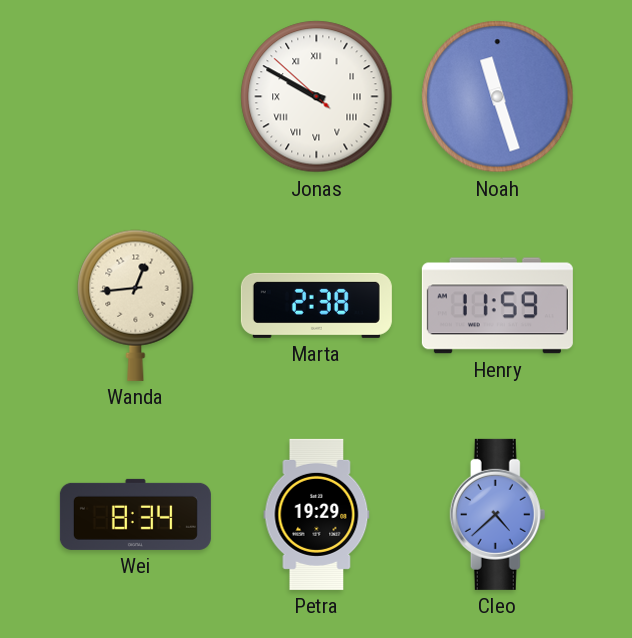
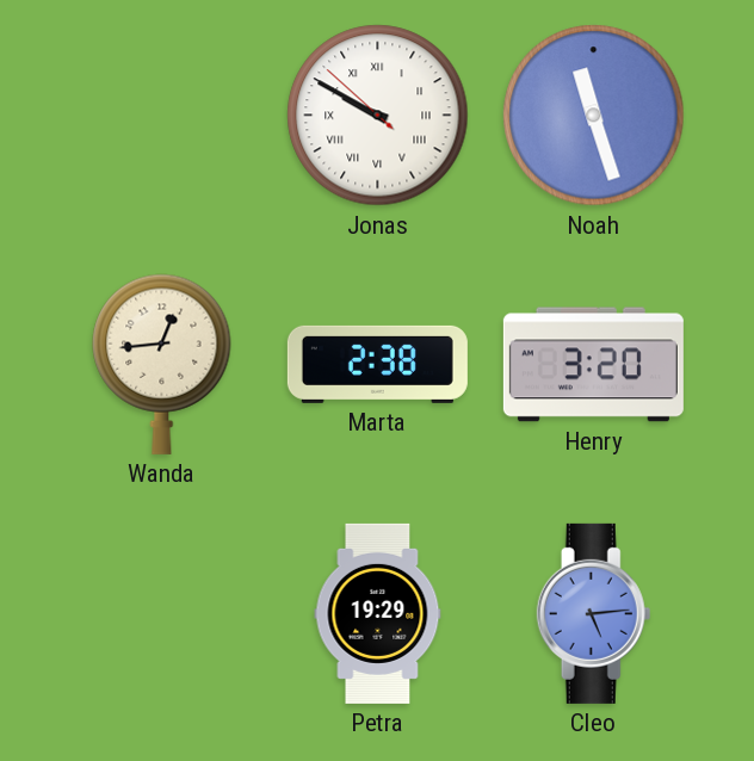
Henry: 11:59 -> 3:20 (593, 365)
Wei: 8:34 -> none (135, 514)
Cleo: 4:38 -> 5:14 (594, 613)
